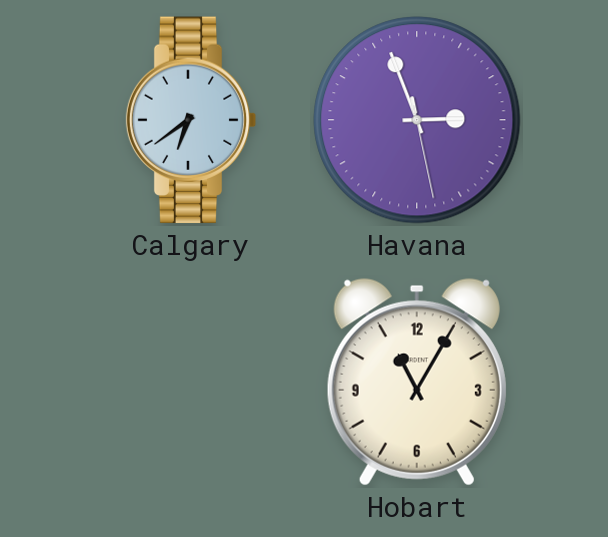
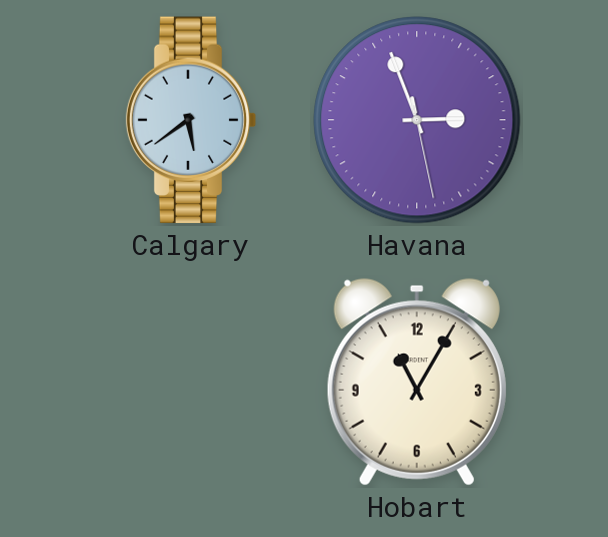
Calgary: 6:39 -> 5:39 (191, 120)
